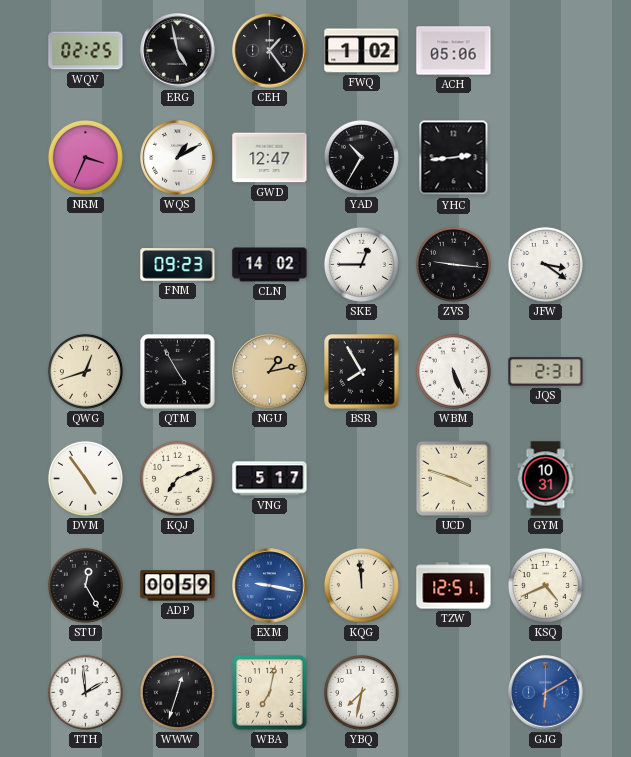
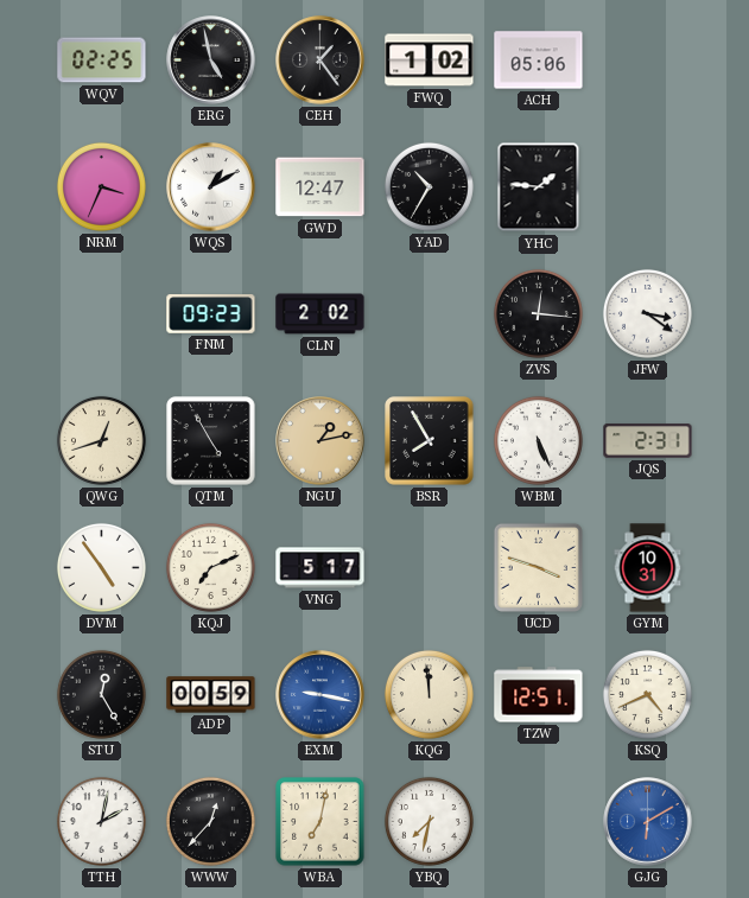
YHC: 2:44 -> 1:46 (539, 187)
CLN: 14:02 -> 2:02 (320, 314)
SKE: 12:45 -> none (361, 264)
ZVS: 9:16 -> 12:16 (538, 313)
TTH: 1:59 -> 2:02 (101, 821)
WWW: 12:33 -> 12:37 (210, 821)
